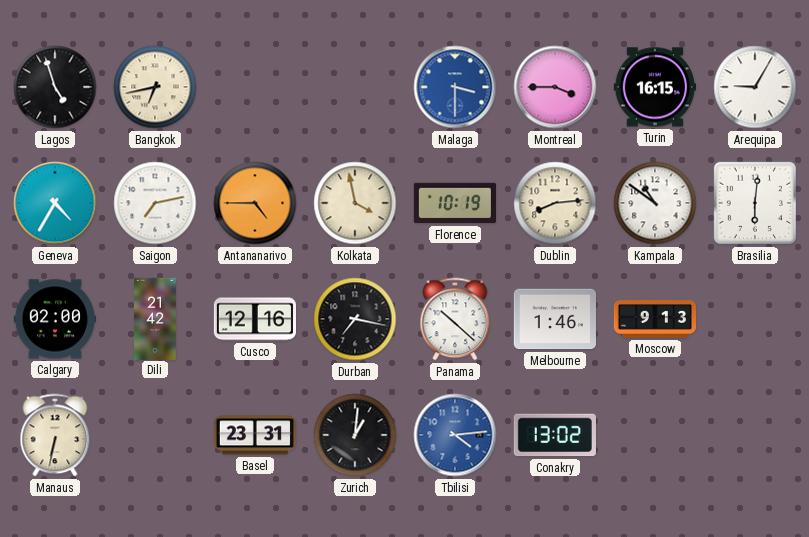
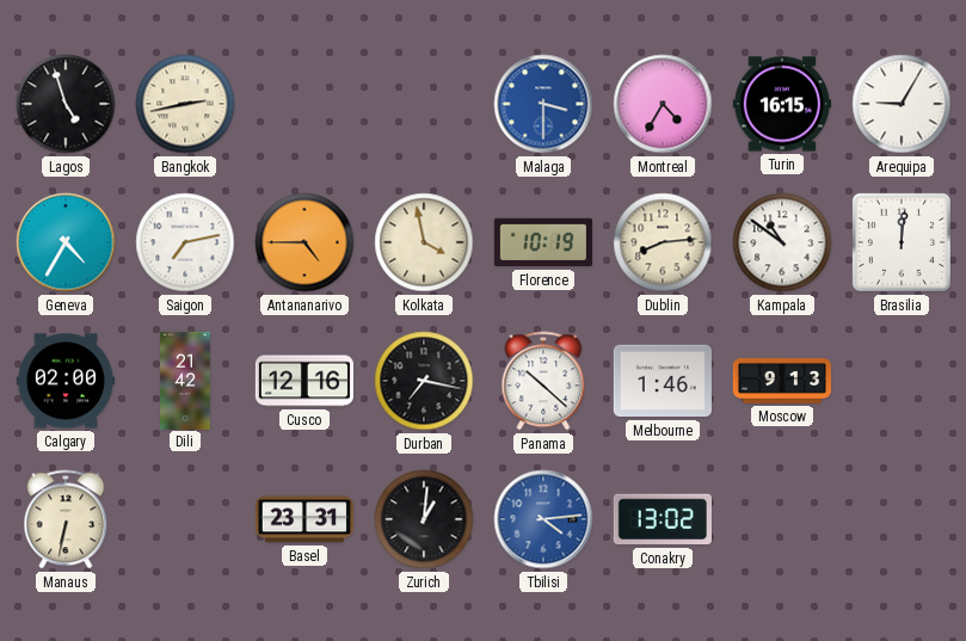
Bangkok: 6:43 -> 2:43 (185, 104)
Montreal: 3:45 -> 4:35 (663, 104)
Brasilia: 6:01 -> 12:01 (902, 242)
